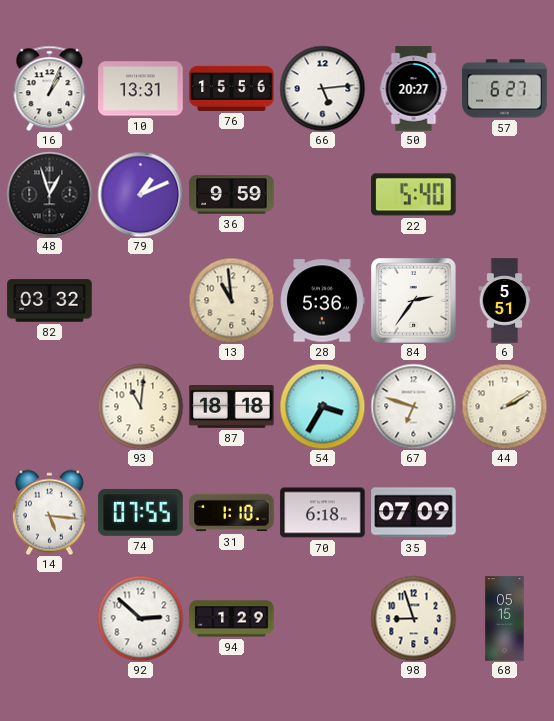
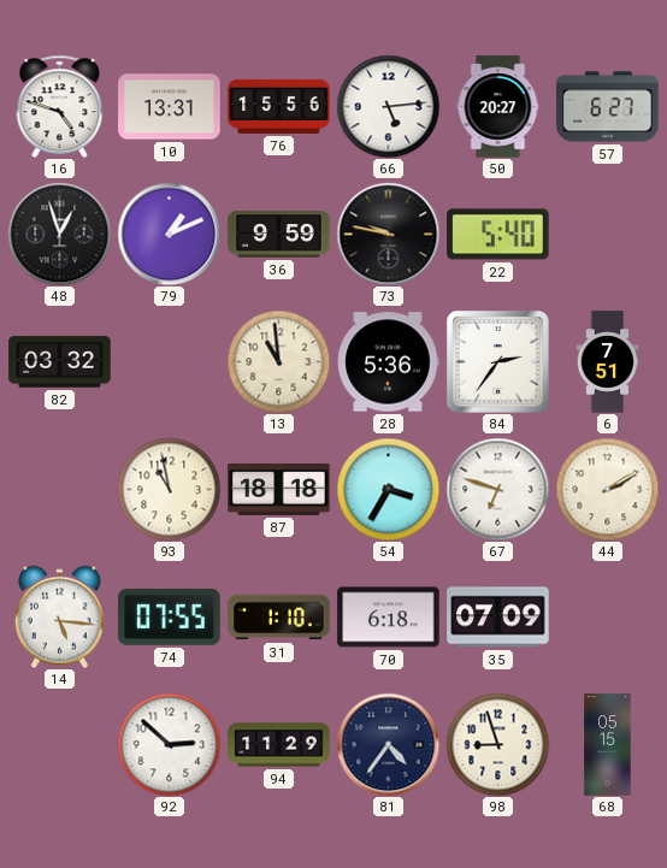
16: 1:04 -> 4:48 (60, 106)
73: none -> 9:47 (388, 234)
6: 5:51 -> 7:51 (608, 362)
93: 11:01 -> 10:58 (169, 489)
94: 1:29 -> 11:29 (279, 745)
81: none -> 4:36 (388, 744)
